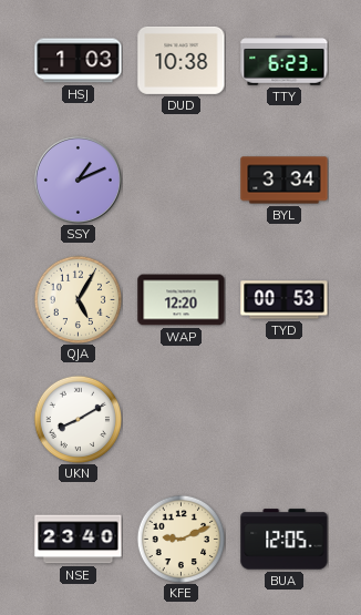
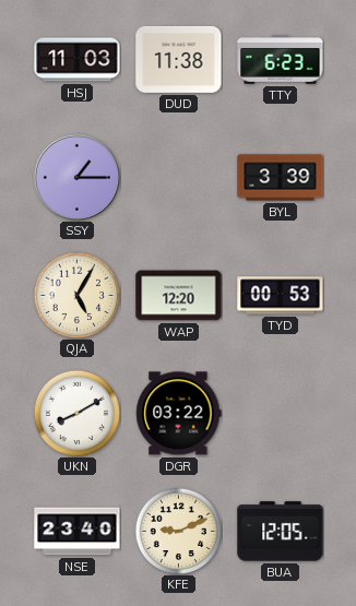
HSJ: 1:03 -> 11:03 (78, 60)
DUD: 10:38 -> 11:38 (179, 59)
SSY: 1:11 -> 1:15 (76, 177)
BYL: 3:34 -> 3:39 (281, 178)
DGR: none -> 03:22 (179, 414)
